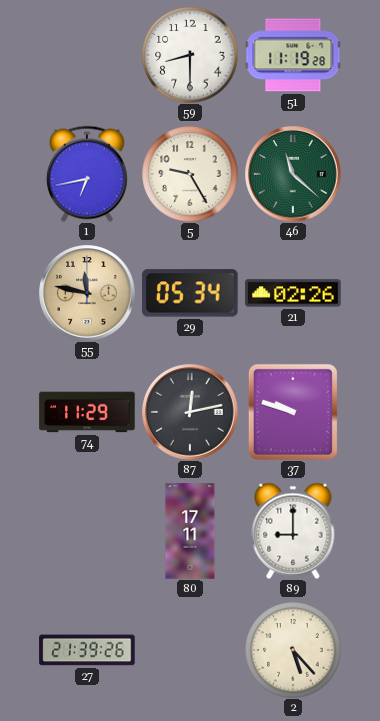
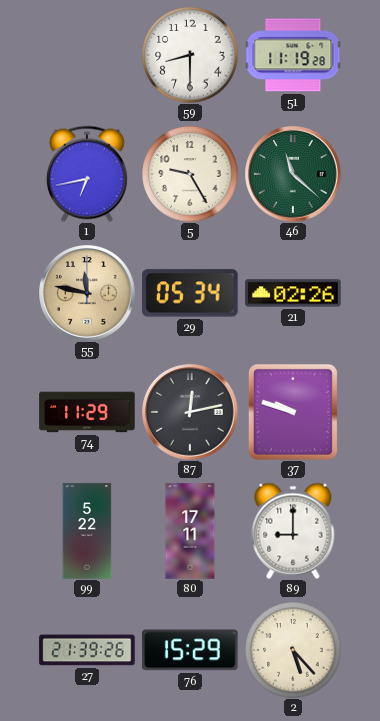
99: none -> 5:22 (87, 531)
76: none -> 15:29 (190, 650)
